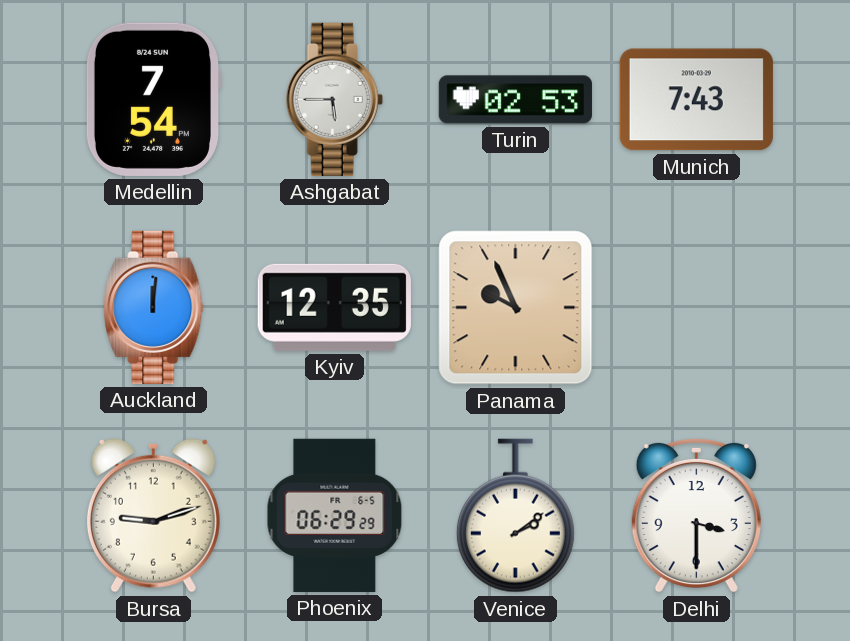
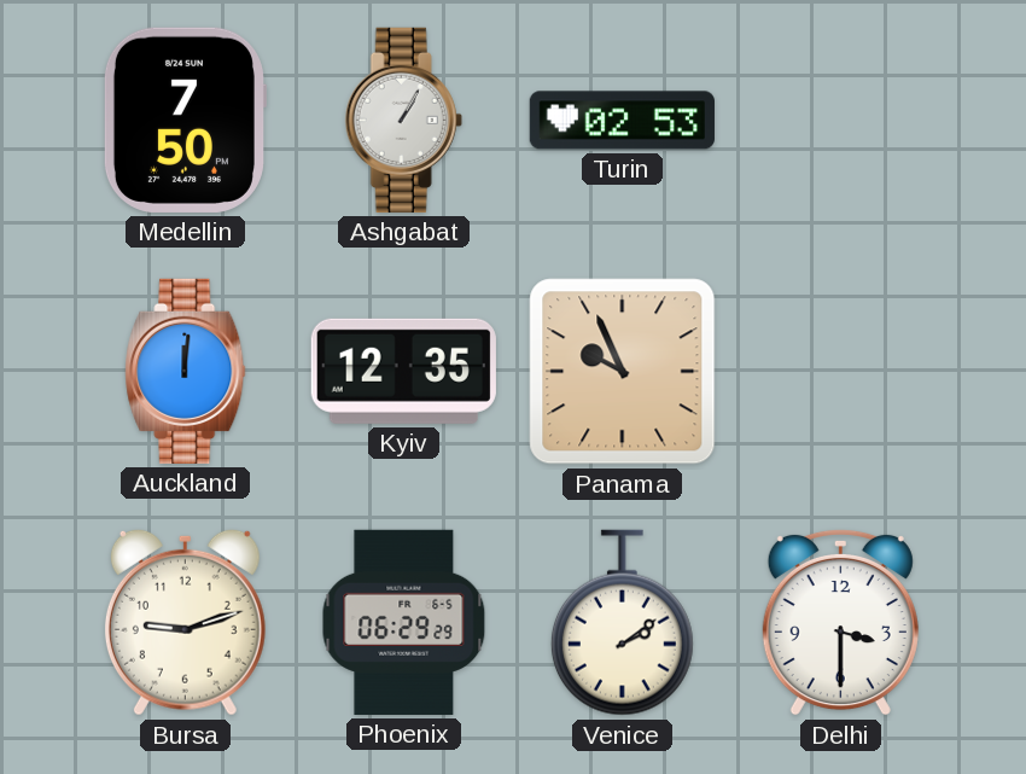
Medellin: 7:54 -> 7:50 (185, 120)
Ashgabat: 5:45 -> 1:05 (403, 120)
Munich: 7:43 -> none (696, 100)
